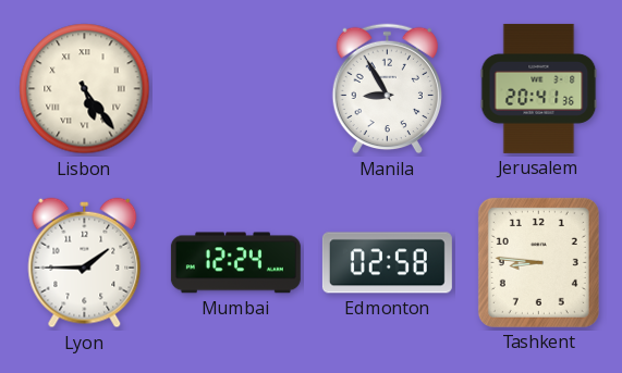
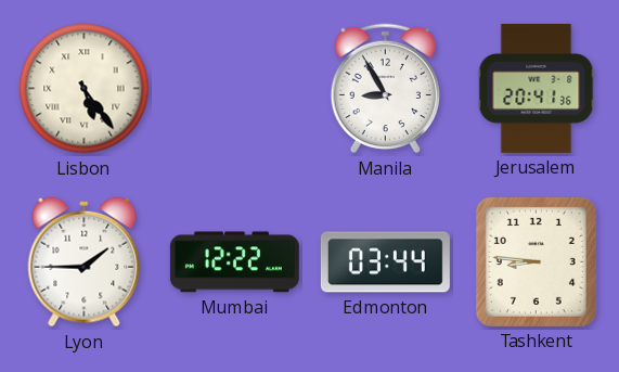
Mumbai: 12:24 -> 12:22 (234, 262)
Edmonton: 02:58 -> 03:44 (385, 262)
